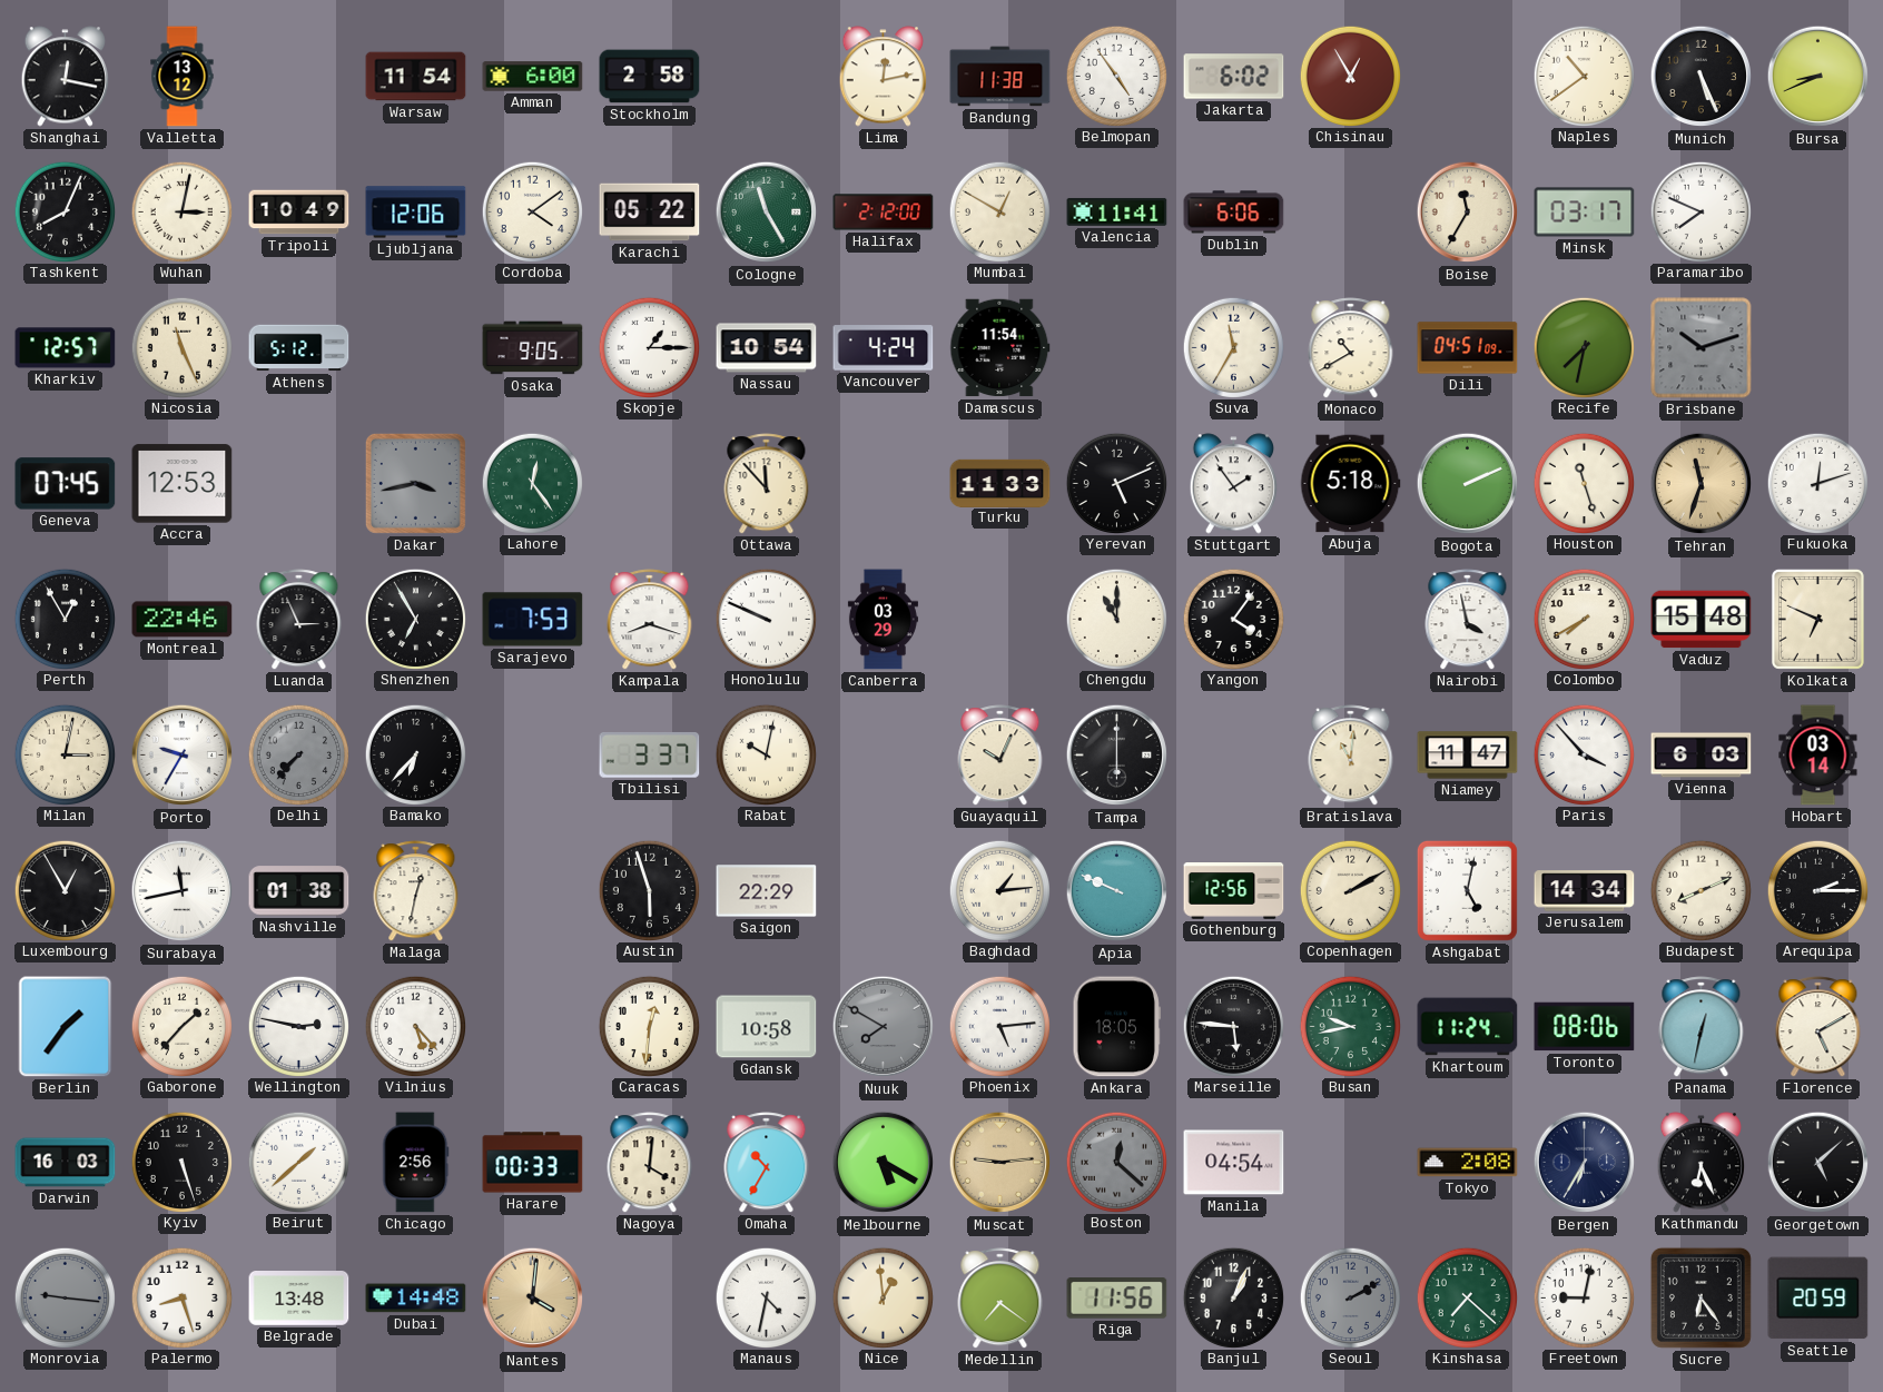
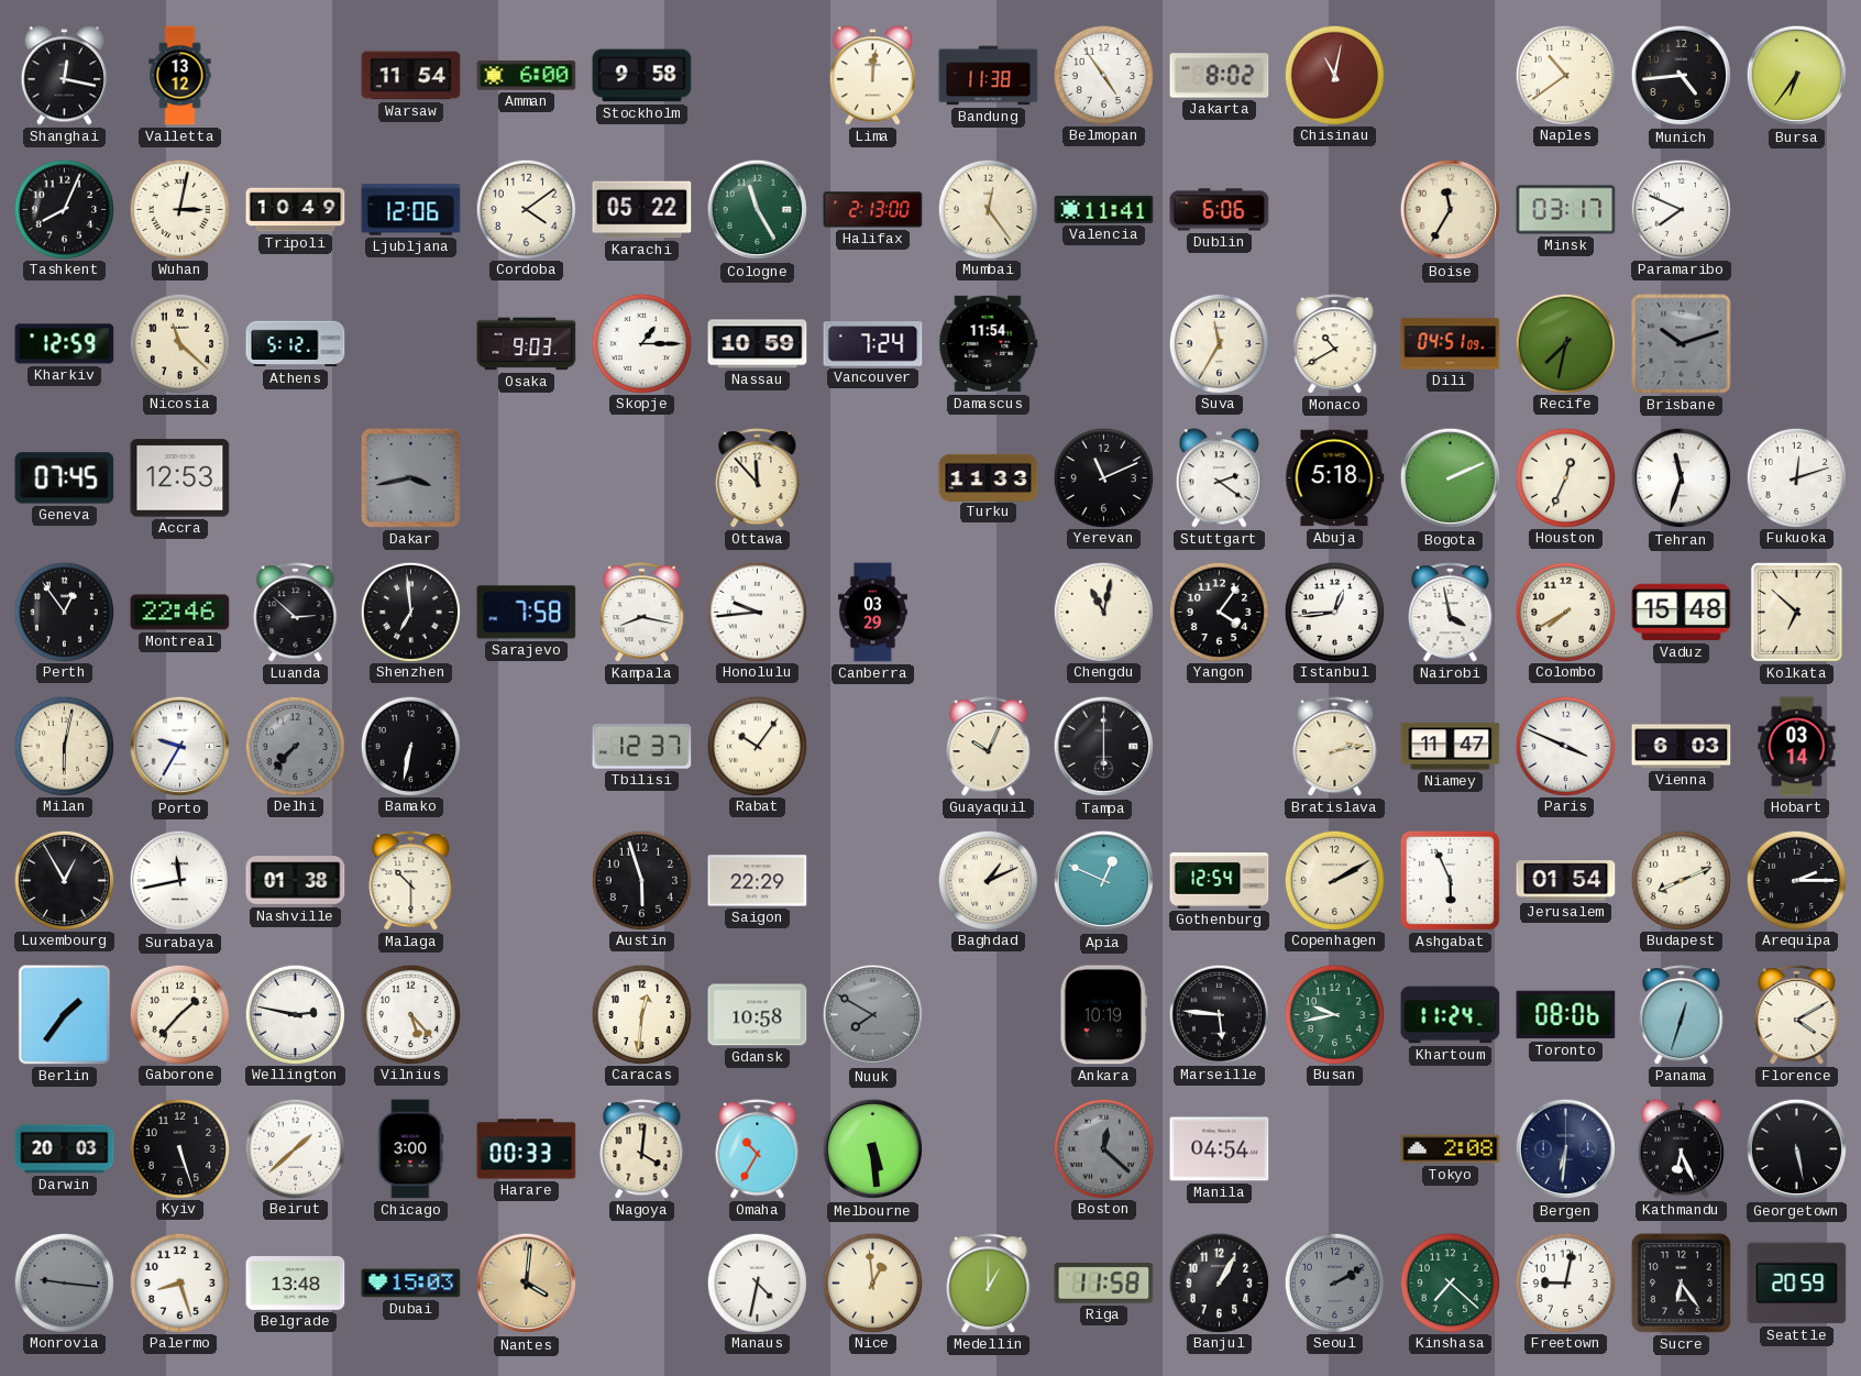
Stockholm: 2:58 -> 9:58 (642, 76)
Lima: 12:13 -> 12:01 (873, 76)
Jakarta: 6:02 -> 8:02 (1220, 76)
Chisinau: 12:55 -> 11:02 (1335, 75)
Munich: 5:26 -> 4:44 (1682, 76)
Bursa: 8:41 -> 6:36 (1797, 76)
Halifax: 2:12 -> 2:13 (873, 210)
Mumbai: 12:50 -> 12:24 (989, 209)
Kharkiv: 12:57 -> 12:59 (65, 344)
Nicosia: 11:26 -> 11:22 (180, 343)
Osaka: 9:05 -> 9:03 (527, 344)
Nassau: 10:54 -> 10:59 (758, 344)
Vancouver: 4:24 -> 7:24 (873, 344)
Lahore: 12:24 -> none (533, 483)
Yerevan: 5:11 -> 11:11 (1104, 477)
Stuttgart: 1:54 -> 2:21 (1220, 478)
Houston: 11:27 -> 12:34 (1566, 477)
Tehran dial: champagne -> white (1682, 478)
Perth: 12:55 -> 12:54 (65, 612)
Luanda: 2:56 -> 2:52 (296, 613)
Shenzhen: 6:55 -> 6:59 (411, 612)
Sarajevo: 7:53 -> 7:58 (527, 613)
Kampala: 8:18 -> 8:17 (642, 613)
Honolulu: 9:49 -> 9:44 (758, 612)
Chengdu: 11:00 -> 11:02 (1104, 612)
Istanbul: none -> 12:44 (1335, 612)
Kolkata: 6:49 -> 6:52 (1796, 612)
Milan: 3:02 -> 6:02 (65, 746)
Bamako: 6:37 -> 6:32 (411, 746)
Tbilisi: 3:37 -> 12:37 (642, 746)
Rabat: 10:02 -> 10:06 (758, 746)
Bratislava: 11:01 -> 2:13 (1335, 747)
Paris: 3:53 -> 3:49 (1566, 746)
Malaga: 12:32 -> 10:30 (411, 881)
Baghdad: 1:14 -> 1:11 (989, 880)
Apia: 9:49 -> 12:49 (1104, 881)
Gothenburg: 12:56 -> 12:54 (1220, 881)
Ashgabat: 5:02 -> 5:56 (1450, 880)
Jerusalem: 14:34 -> 01:54 (1566, 881)
Phoenix: 5:14 -> none (1000, 1026)
Ankara: 18:05 -> 10:19 (1103, 1015)
Panama: 12:32 -> 12:33 (1682, 1015)
Florence: 5:10 -> 4:10 (1797, 1015)
Darwin: 16:03 -> 20:03 (65, 1149)
Chicago: 2:56 -> 3:00 (411, 1149)
Melbourne: 5:20 -> 5:29 (873, 1149)
Muscat: 9:14 -> none (1000, 1163)
Bergen: 6:35 -> 6:31 (1566, 1149)
Georgetown: 5:08 -> 5:28 (1797, 1149)
Dubai: 14:48 -> 15:03 (411, 1284)
Medellin: 7:21 -> 1:00 (989, 1284)
Riga: 11:56 -> 11:58 (1104, 1284)
Banjul: 1:04 -> 1:05 (1220, 1283)
